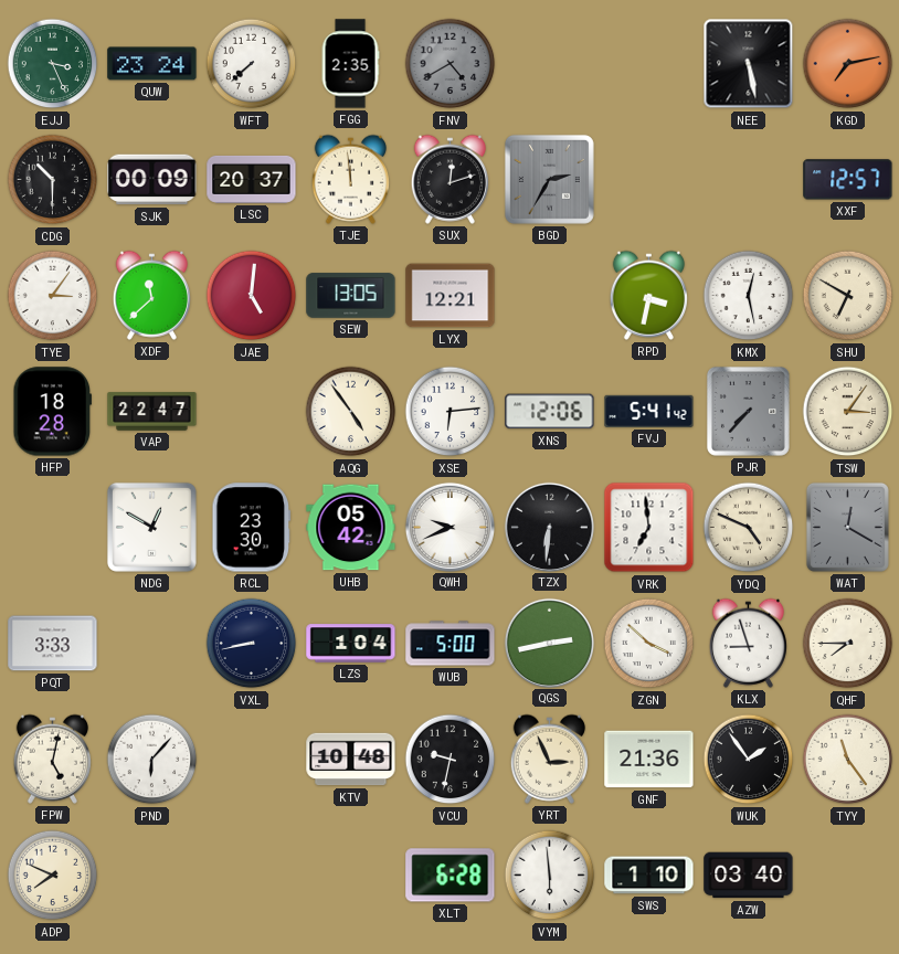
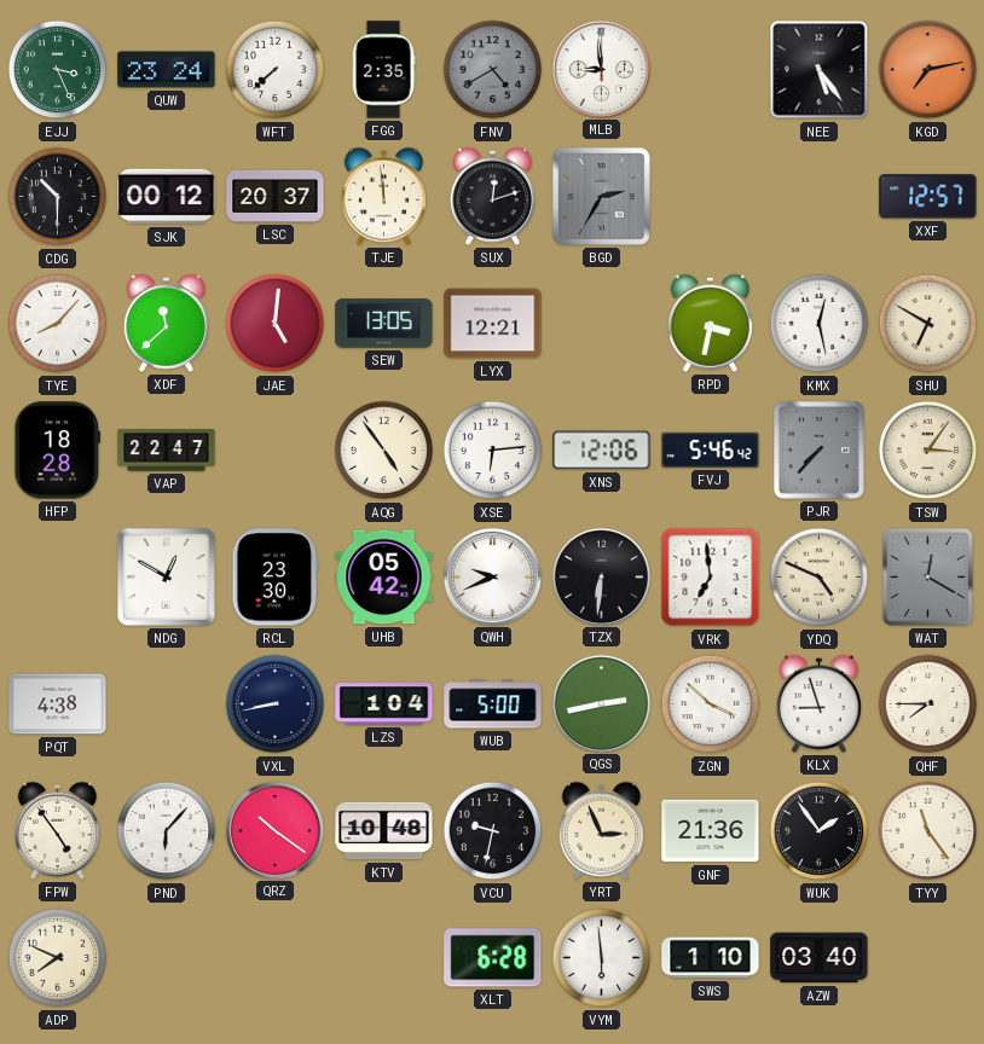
MLB: none -> 8:59 (601, 69)
NEE: 5:28 -> 5:24 (820, 70)
SJK: 00:09 -> 00:12 (167, 197)
TYE: 3:06 -> 8:07 (58, 324)
FVJ: 5:41 -> 5:46 (711, 449)
PQT: 3:33 -> 4:38 (58, 704)
FPW: 5:02 -> 4:54 (57, 830)
QRZ: none -> 10:21 (274, 830)
